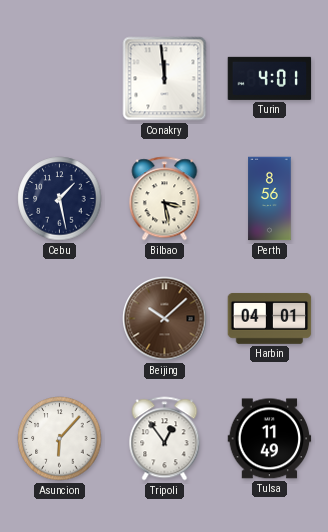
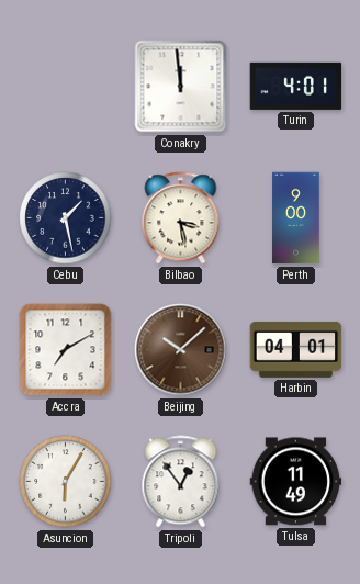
Perth: 8:56 -> 9:00 (296, 218)
Accra: none -> 7:10 (66, 350)
Asuncion: 6:07 -> 6:05 (66, 482)
